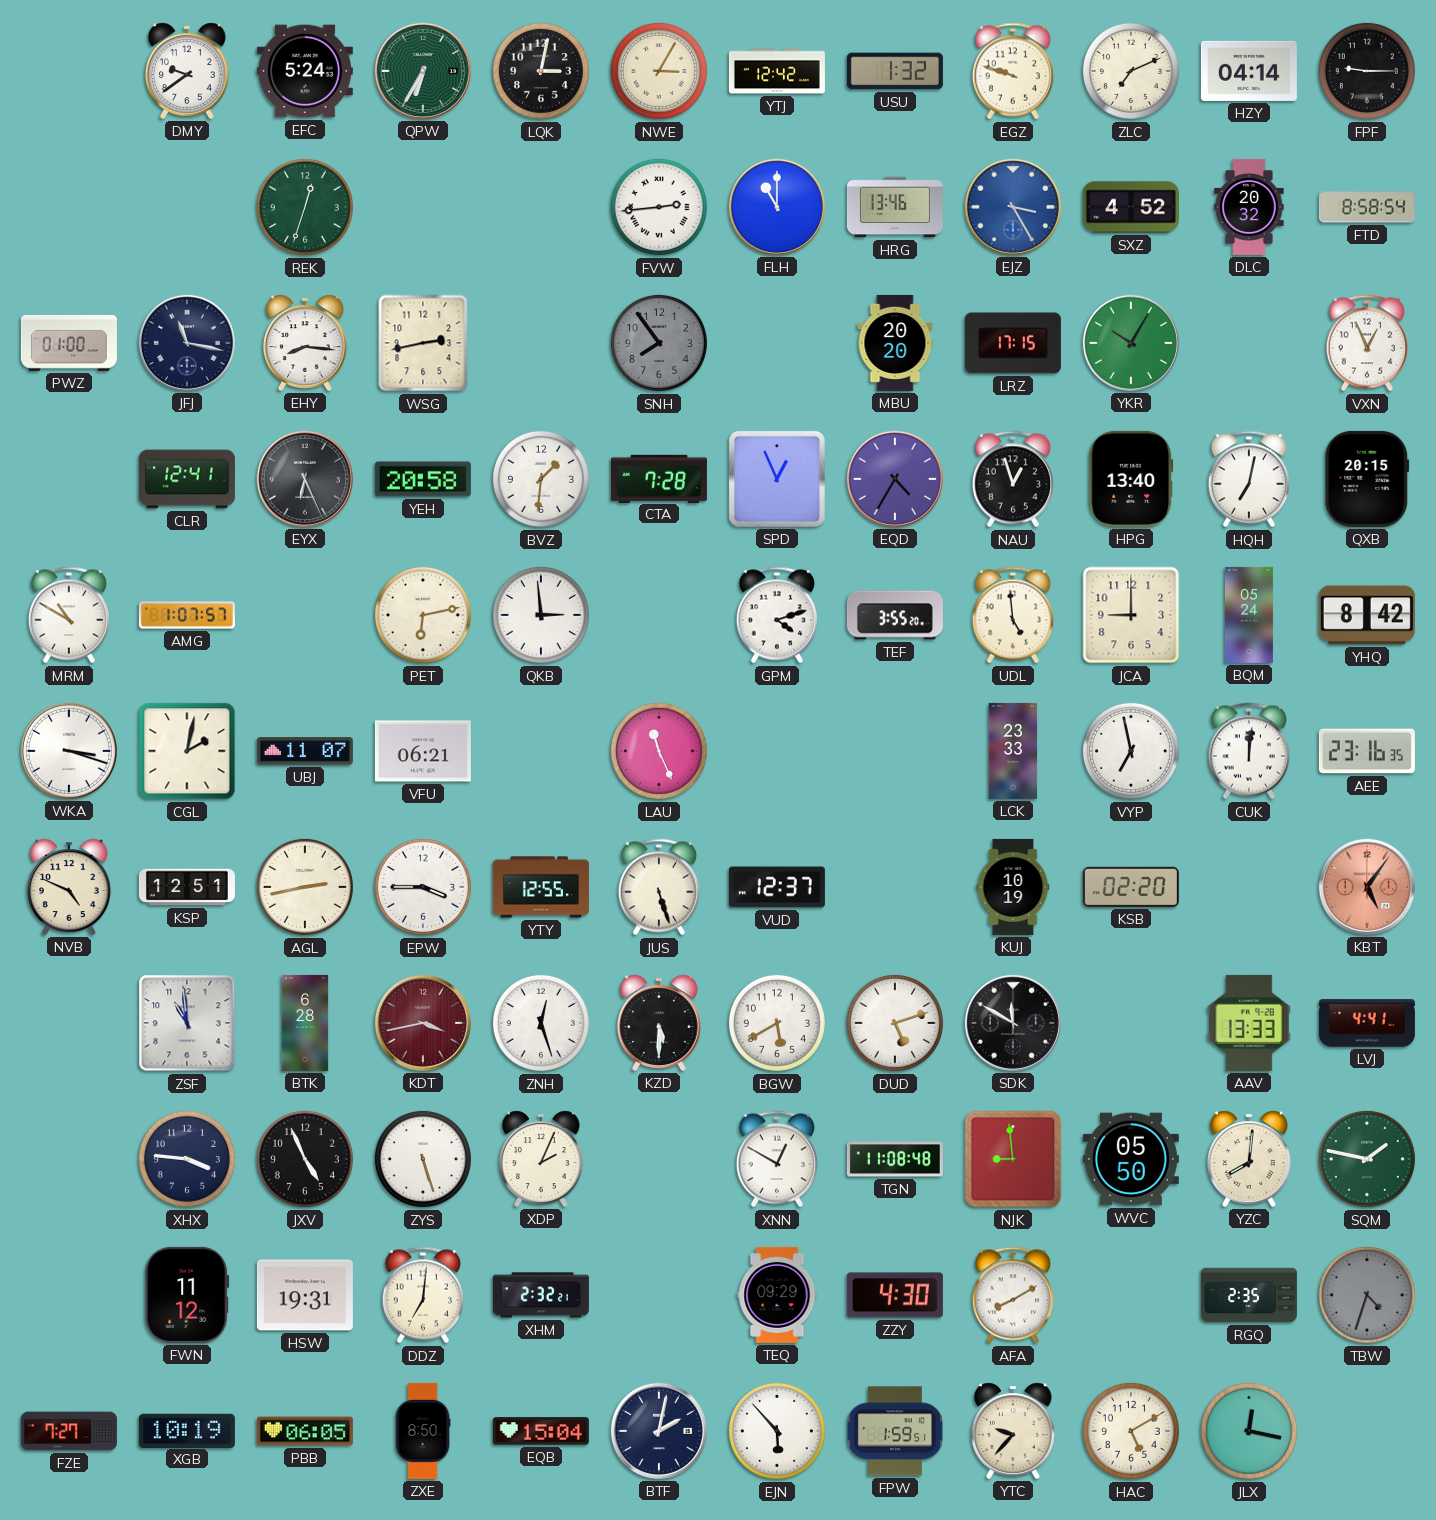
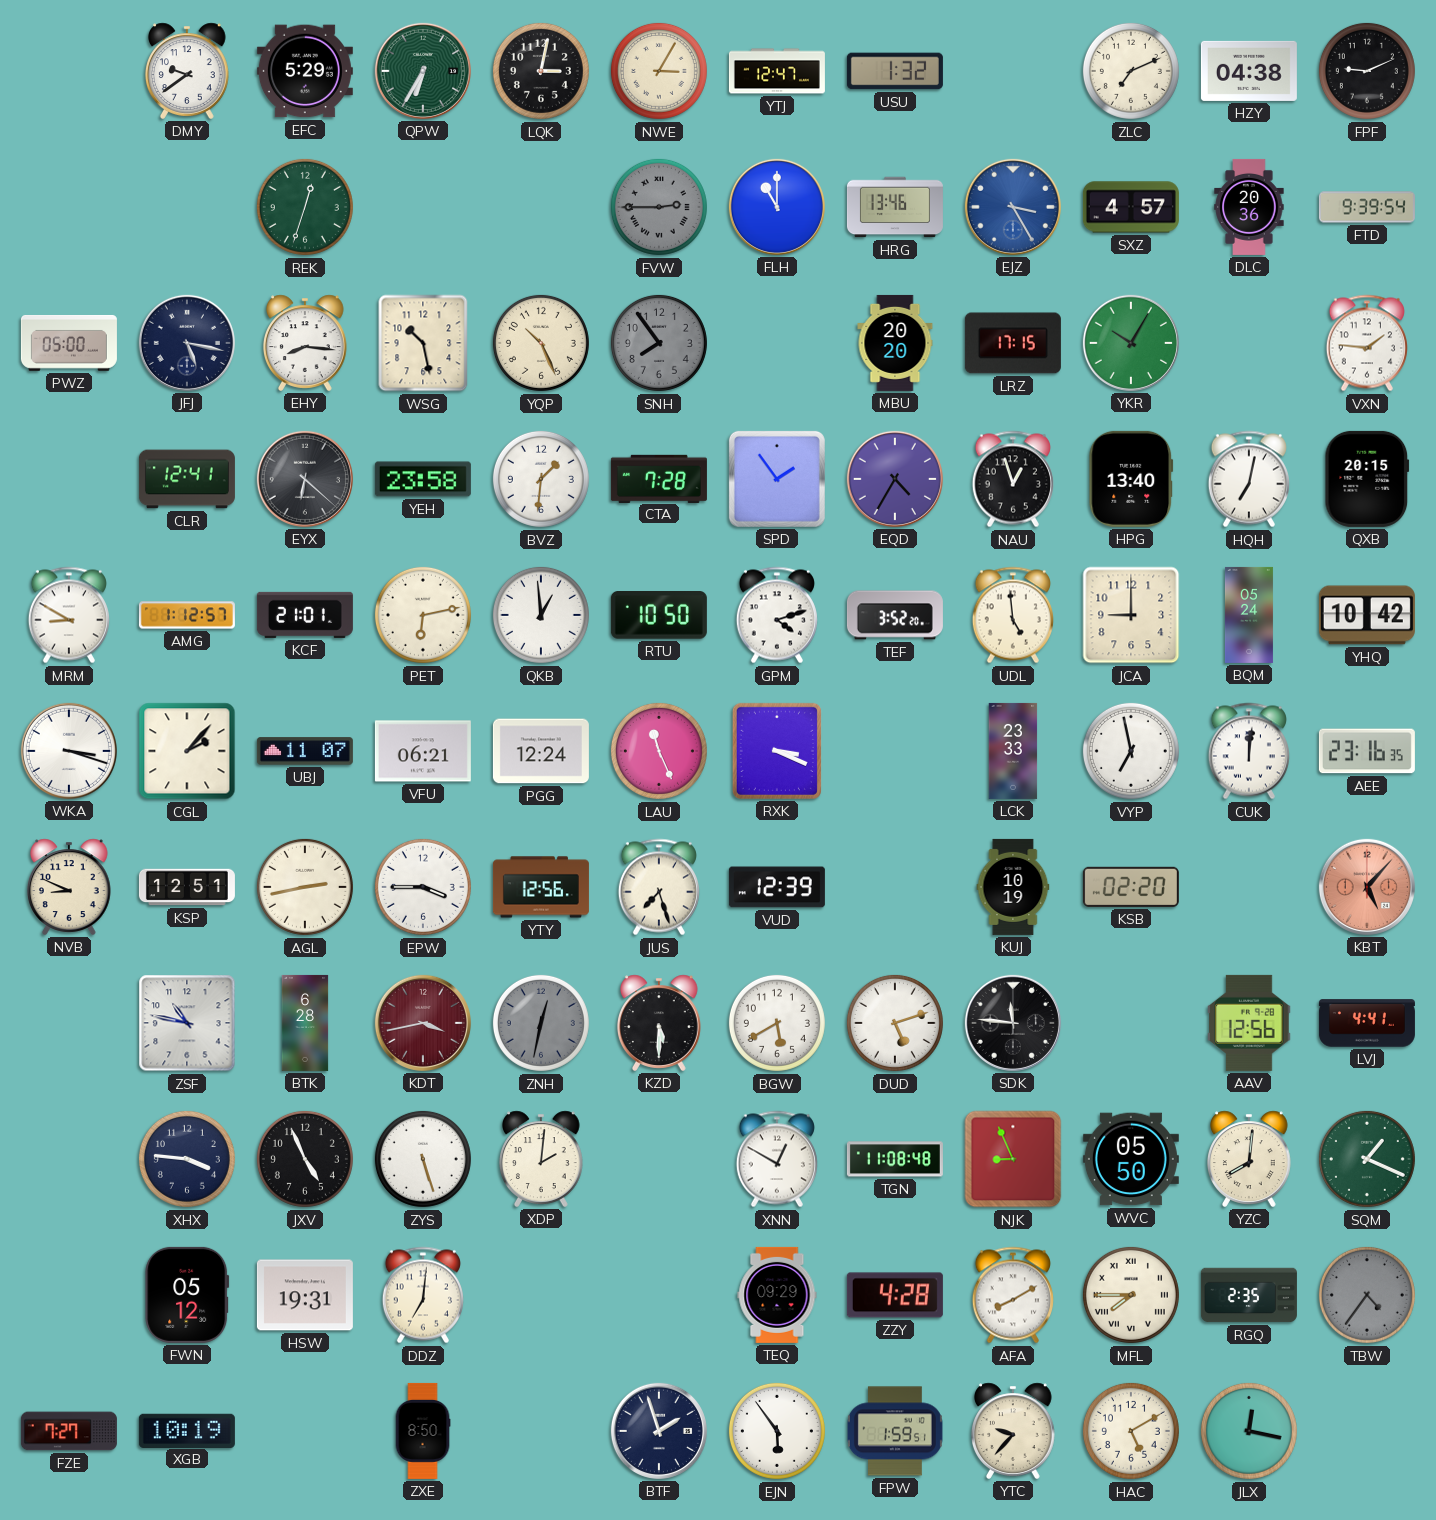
EFC: 5:24 -> 5:29 (305, 71)
YTJ: 12:42 -> 12:47 (777, 71)
EGZ: 9:48 -> none (1013, 71)
HZY: 04:14 -> 04:38 (1249, 71)
FPF: 9:15 -> 9:11 (1367, 71)
FVW: 2:44 -> 2:45 (659, 207)
FVW dial: white -> grey (659, 207)
SXZ: 4:52 -> 4:57 (1131, 207)
DLC: 20:32 -> 20:36 (1249, 207)
FTD: 8:58 -> 9:39 (1367, 207)
PWZ: 01:00 -> 05:00 (69, 343)
JFJ: 11:17 -> 5:17 (187, 343)
WSG: 2:43 -> 10:28 (423, 343)
YQP: none -> 10:26 (541, 343)
VXN: 12:56 -> 1:46 (1367, 343)
EYX: 6:26 -> 6:22 (305, 479)
YEH: 20:58 -> 23:58 (423, 479)
SPD: 12:56 -> 1:54 (777, 479)
MRM: 10:50 -> 8:50 (69, 615)
AMG: 1:07 -> 1:12 (187, 615)
KCF: none -> 21:01 (305, 615)
QKB: 2:59 -> 12:59 (541, 615)
RTU: none -> 10:50 (659, 616)
TEF: 3:55 -> 3:52 (895, 615)
YHQ: 8:42 -> 10:42 (1367, 615)
CGL: 2:02 -> 2:07 (187, 751)
PGG: none -> 12:24 (541, 751)
RXK: none -> 3:19 (777, 751)
NVB: 4:49 -> 8:49 (69, 887)
YTY: 12:55 -> 12:56 (541, 887)
JUS: 5:27 -> 7:27 (659, 887)
VUD: 12:37 -> 12:39 (777, 887)
KBT: 5:06 -> 5:07 (1367, 887)
ZSF: 10:59 -> 10:47 (187, 1023)
ZNH: 12:27 -> 12:32 (541, 1023)
ZNH dial: white -> grey (541, 1023)
SDK: 11:50 -> 11:46 (1013, 1023)
AAV: 13:33 -> 12:56 (1249, 1023)
XDP: 2:04 -> 2:01 (541, 1159)
NJK: 8:59 -> 8:56 (1013, 1159)
SQM: 1:47 -> 1:19 (1367, 1159)
FWN: 11:12 -> 05:12 (187, 1295)
XHM: 2:32 -> none (541, 1295)
ZZY: 4:30 -> 4:28 (895, 1295)
MFL: none -> 7:45 (1131, 1295)
TBW: 4:33 -> 4:36 (1367, 1295)
PBB: 06:05 -> none (305, 1431)
EQB: 15:04 -> none (541, 1431)
BTF: 2:02 -> 1:57 (659, 1431)
EJN: 5:53 -> 5:54 (777, 1431)
